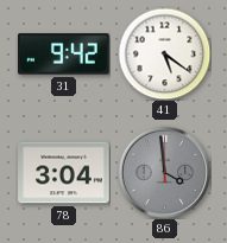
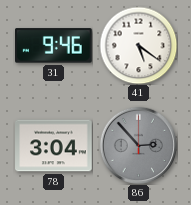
31: 9:42 -> 9:46 (54, 46)
86: 3:59 -> 2:53 (138, 145)
